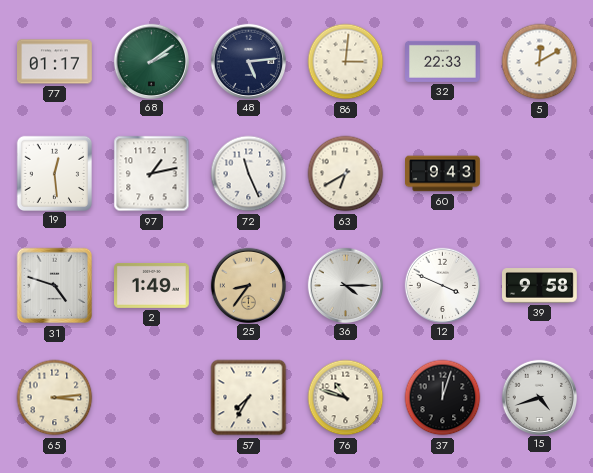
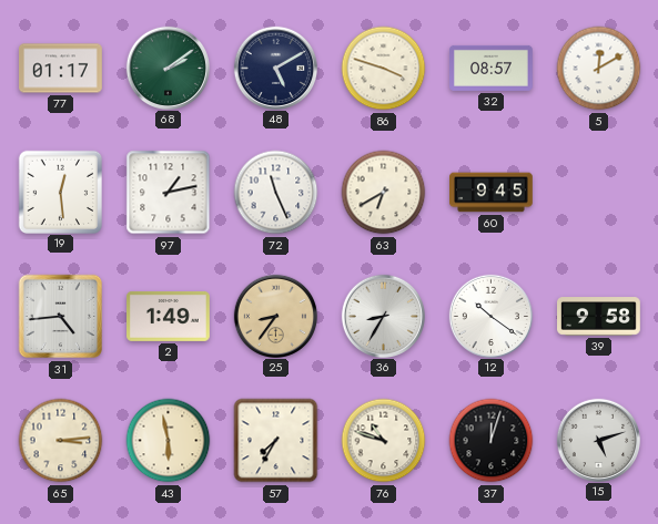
48: 5:14 -> 5:10 (275, 68)
86: 3:01 -> 3:48 (384, 69)
32: 22:33 -> 08:57 (492, 68)
60: 9:43 -> 9:45 (492, 193)
31: 4:48 -> 4:44 (61, 317)
36: 4:15 -> 8:35 (383, 316)
12: 3:49 -> 10:21 (490, 316)
43: none -> 5:58 (169, 441)
15: 4:42 -> 5:12 (598, 440)
